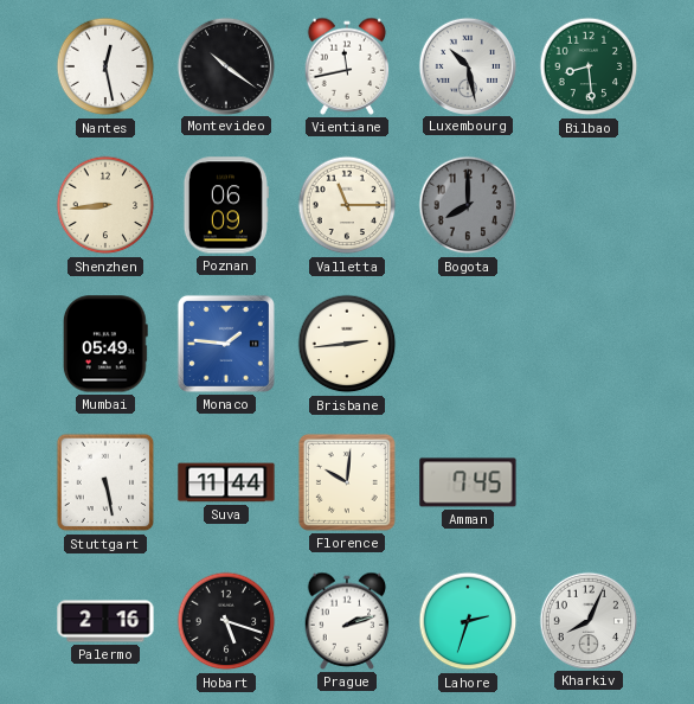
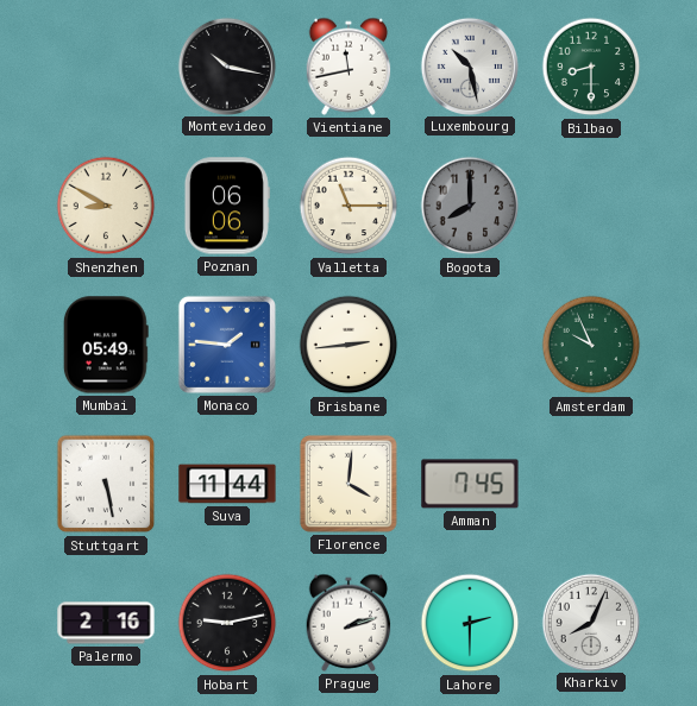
Nantes: 12:28 -> none (105, 66)
Montevideo: 10:21 -> 10:17 (226, 65)
Bilbao: 8:29 -> 8:30 (591, 67)
Shenzhen: 8:44 -> 8:50 (106, 206)
Poznan: 06:09 -> 06:06 (227, 206)
Amsterdam: none -> 9:56 (591, 345)
Florence: 10:01 -> 4:01 (348, 484)
Hobart: 5:18 -> 9:13 (227, 623)
Lahore: 2:33 -> 2:30 (470, 623)
